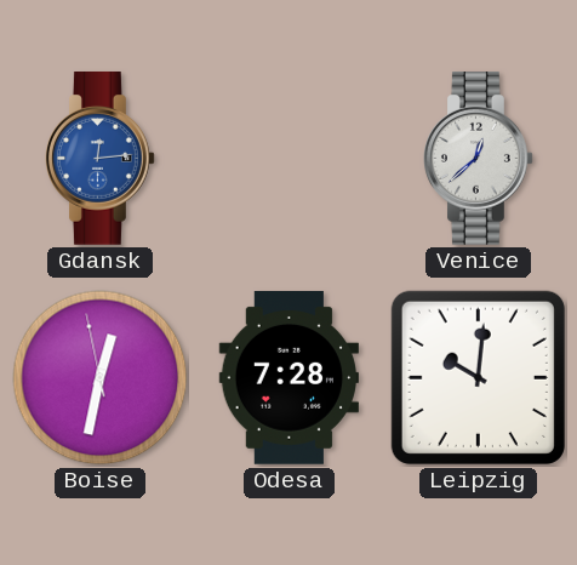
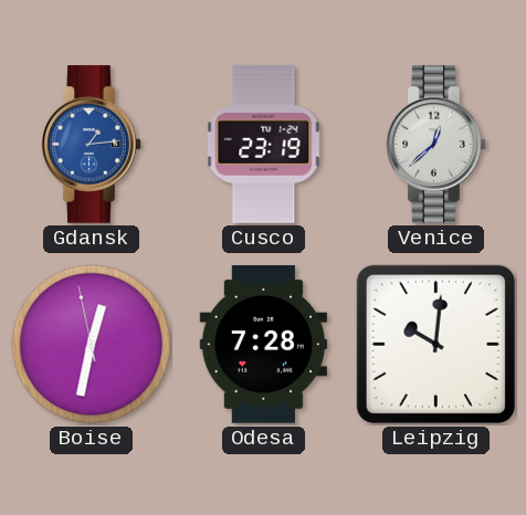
Gdansk: 12:14 -> 1:14 (92, 145)
Cusco: none -> 23:19 (264, 144)
